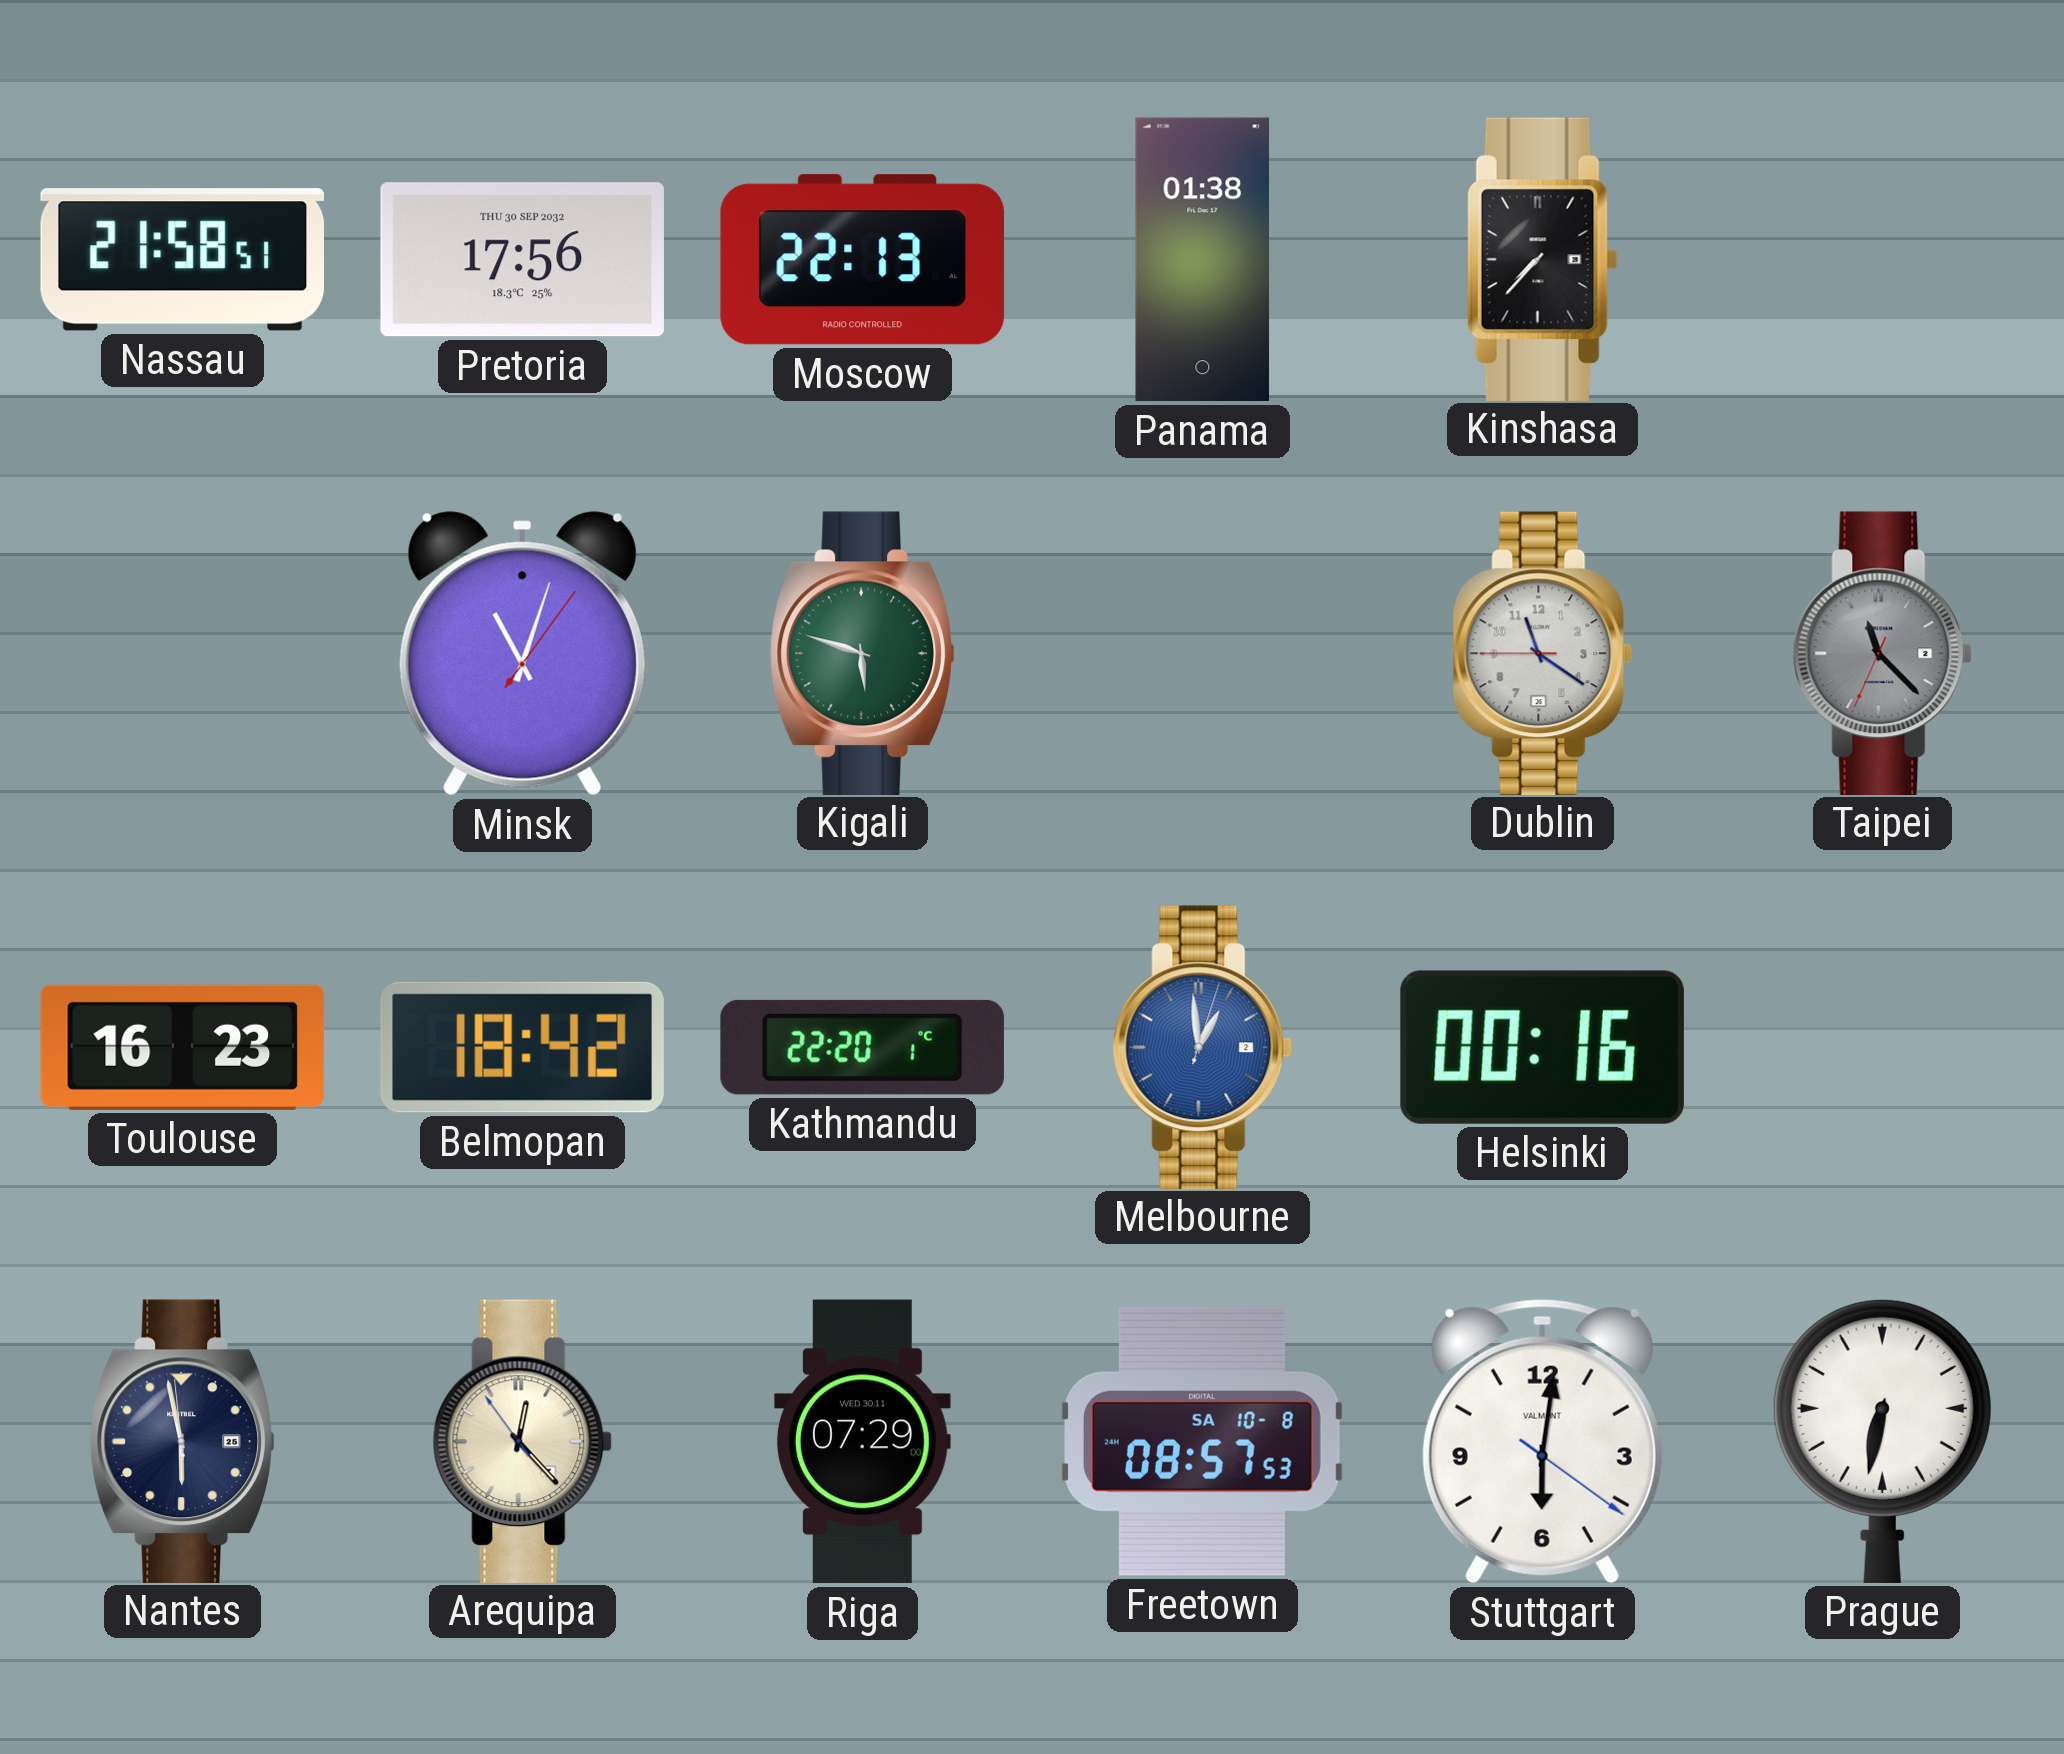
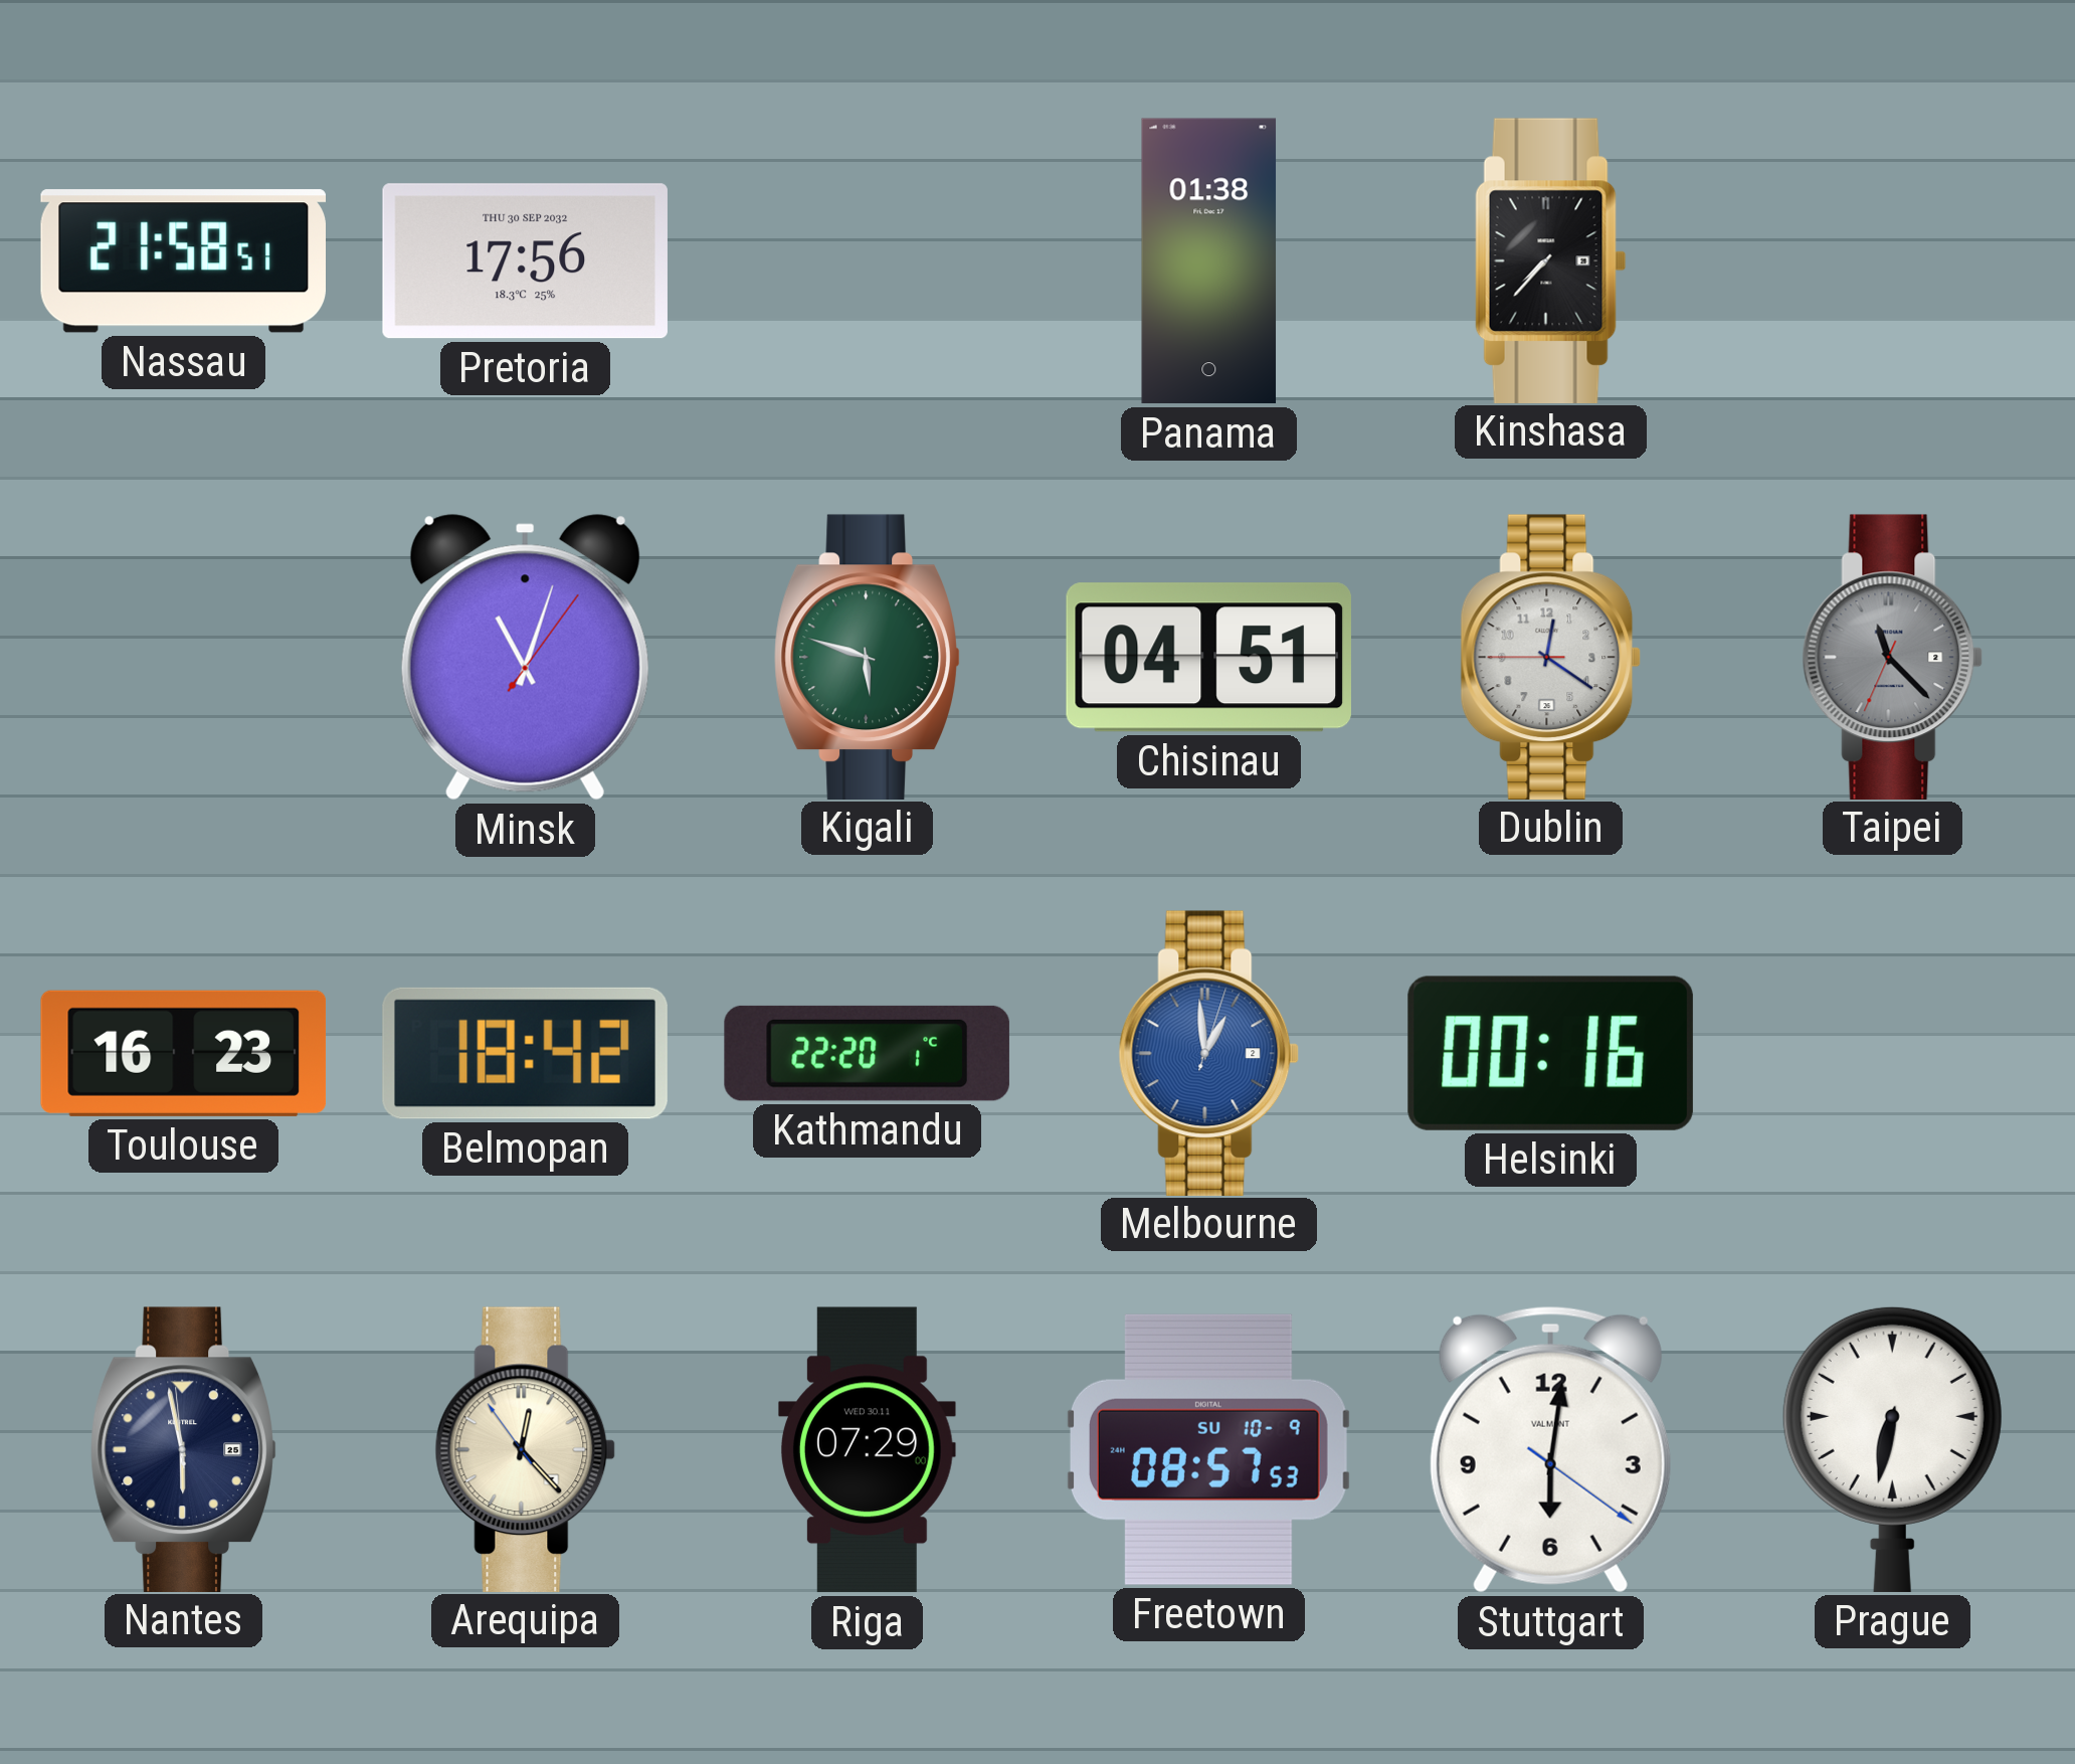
Moscow: 22:13 -> none (862, 260)
Chisinau: none -> 04:51 (1208, 658)
Dublin: 11:20 -> 12:20 (1551, 657)
Freetown date: SA 10-8 -> SU 10-9 (1209, 1449)
